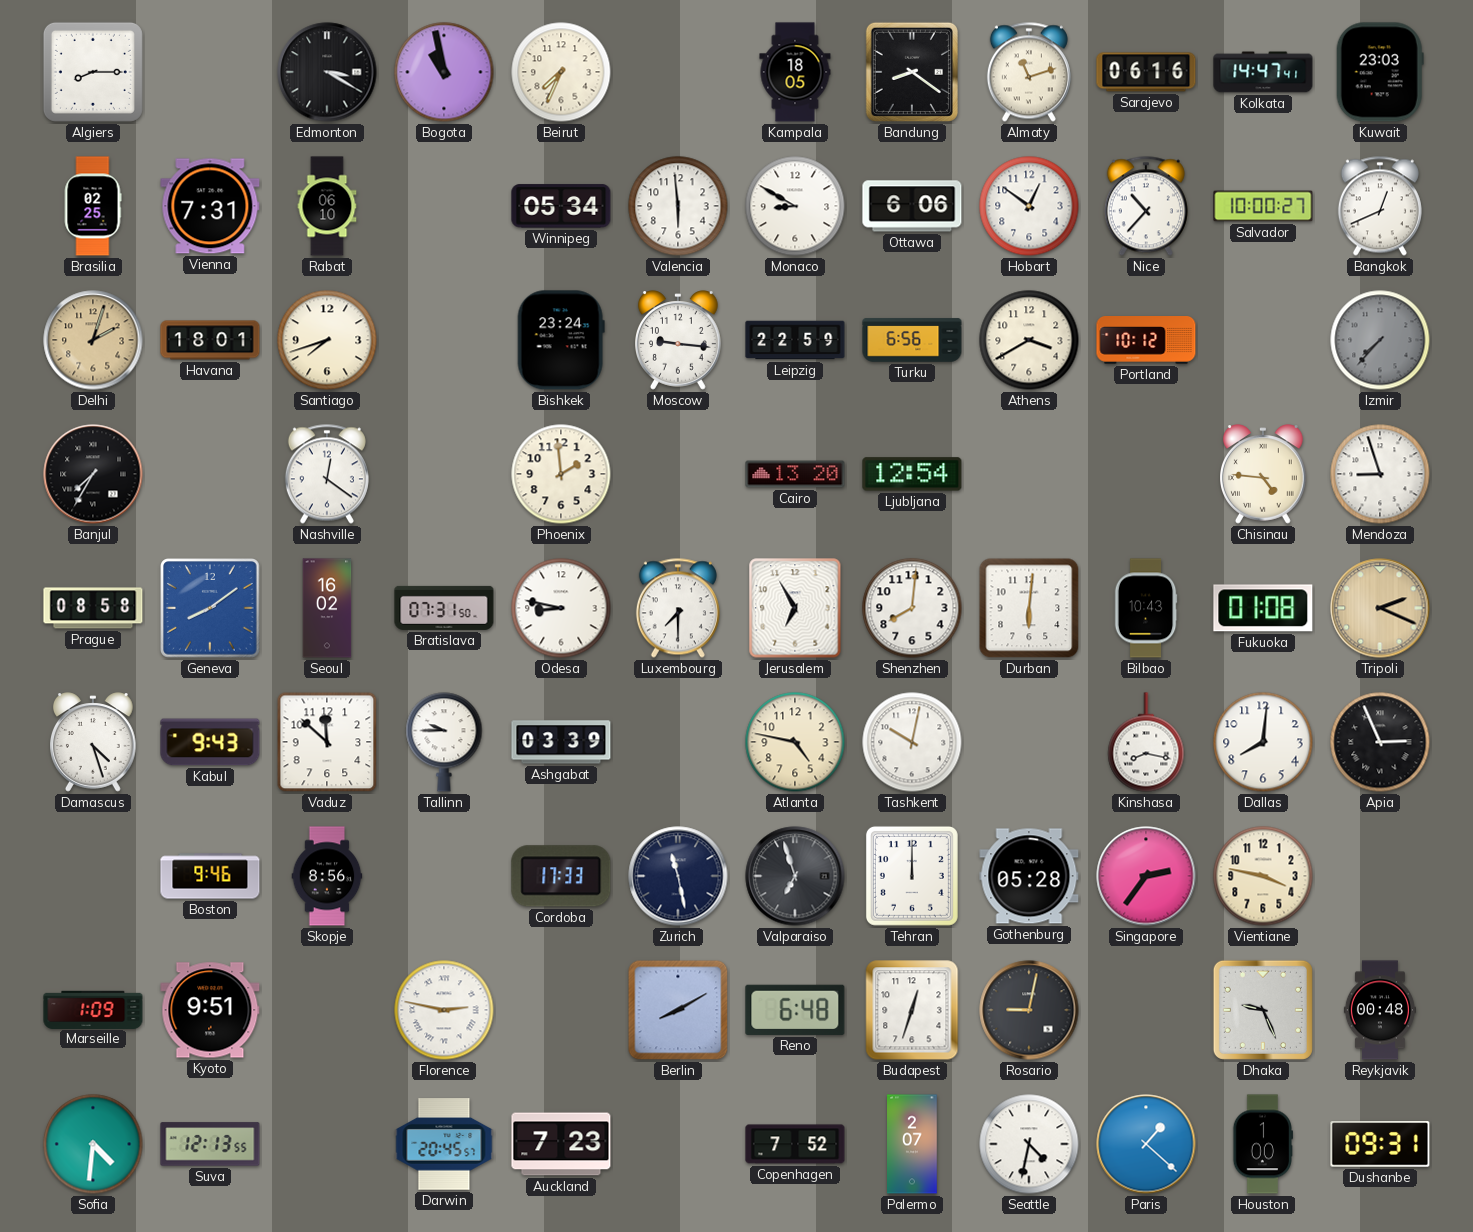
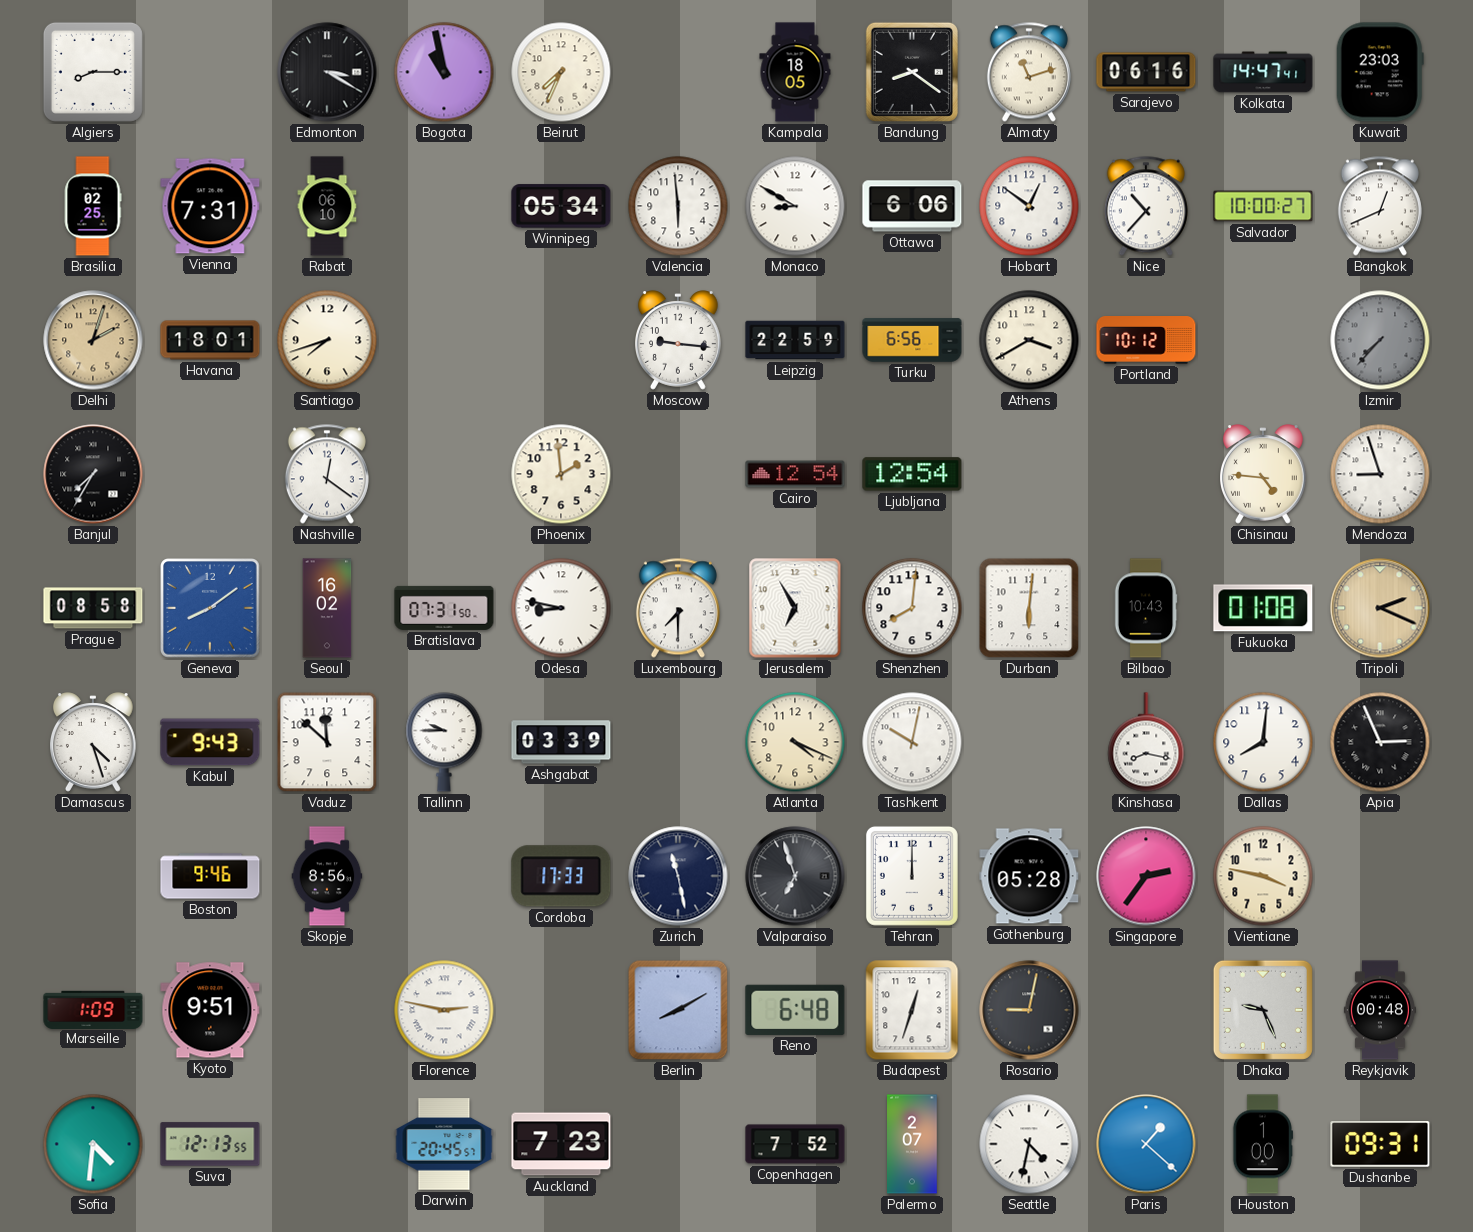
Bishkek: 23:24 -> none (561, 340)
Cairo: 13:20 -> 12:54 (795, 474)
Atlanta: 4:47 -> 4:19 (795, 742)
